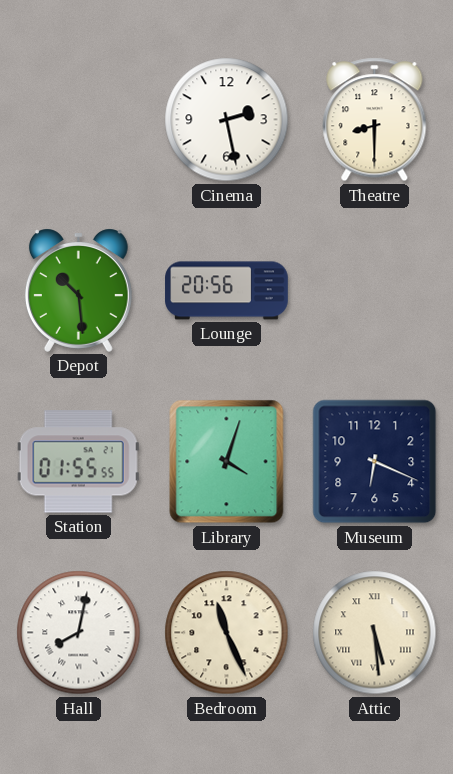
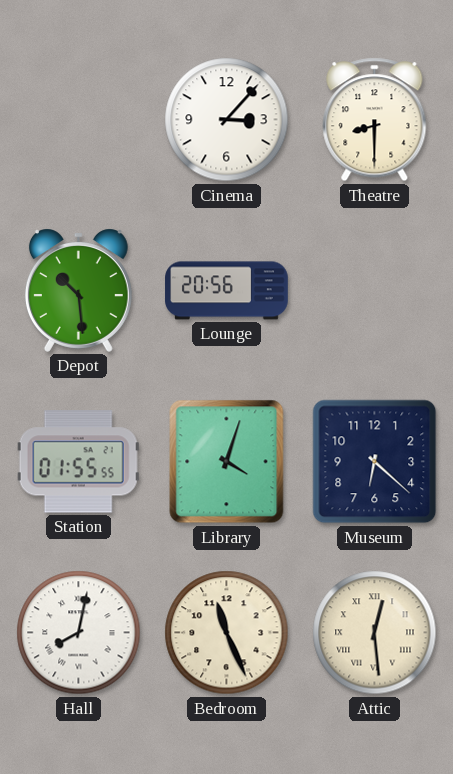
Cinema: 2:28 -> 3:07 (227, 120)
Museum: 6:19 -> 6:22 (375, 462)
Attic: 5:29 -> 12:29 (375, 633)
